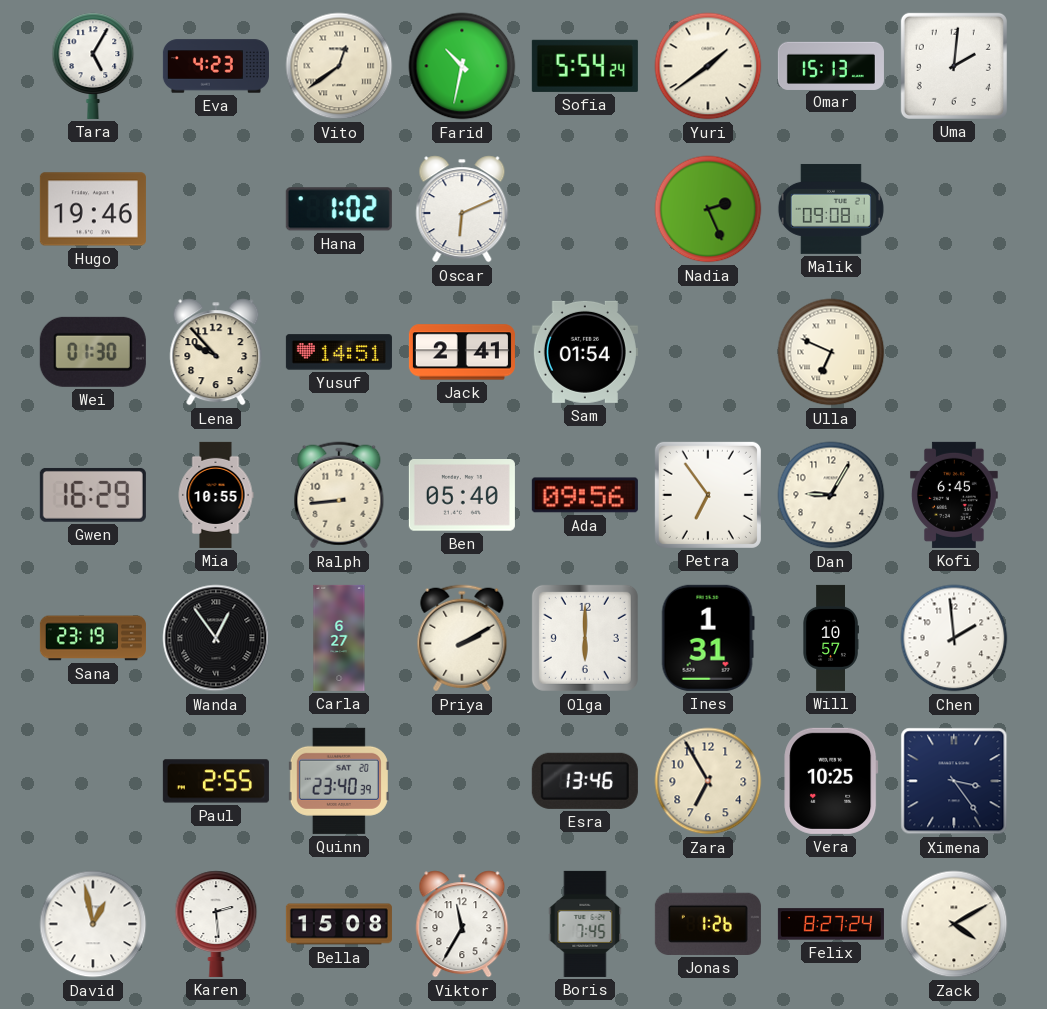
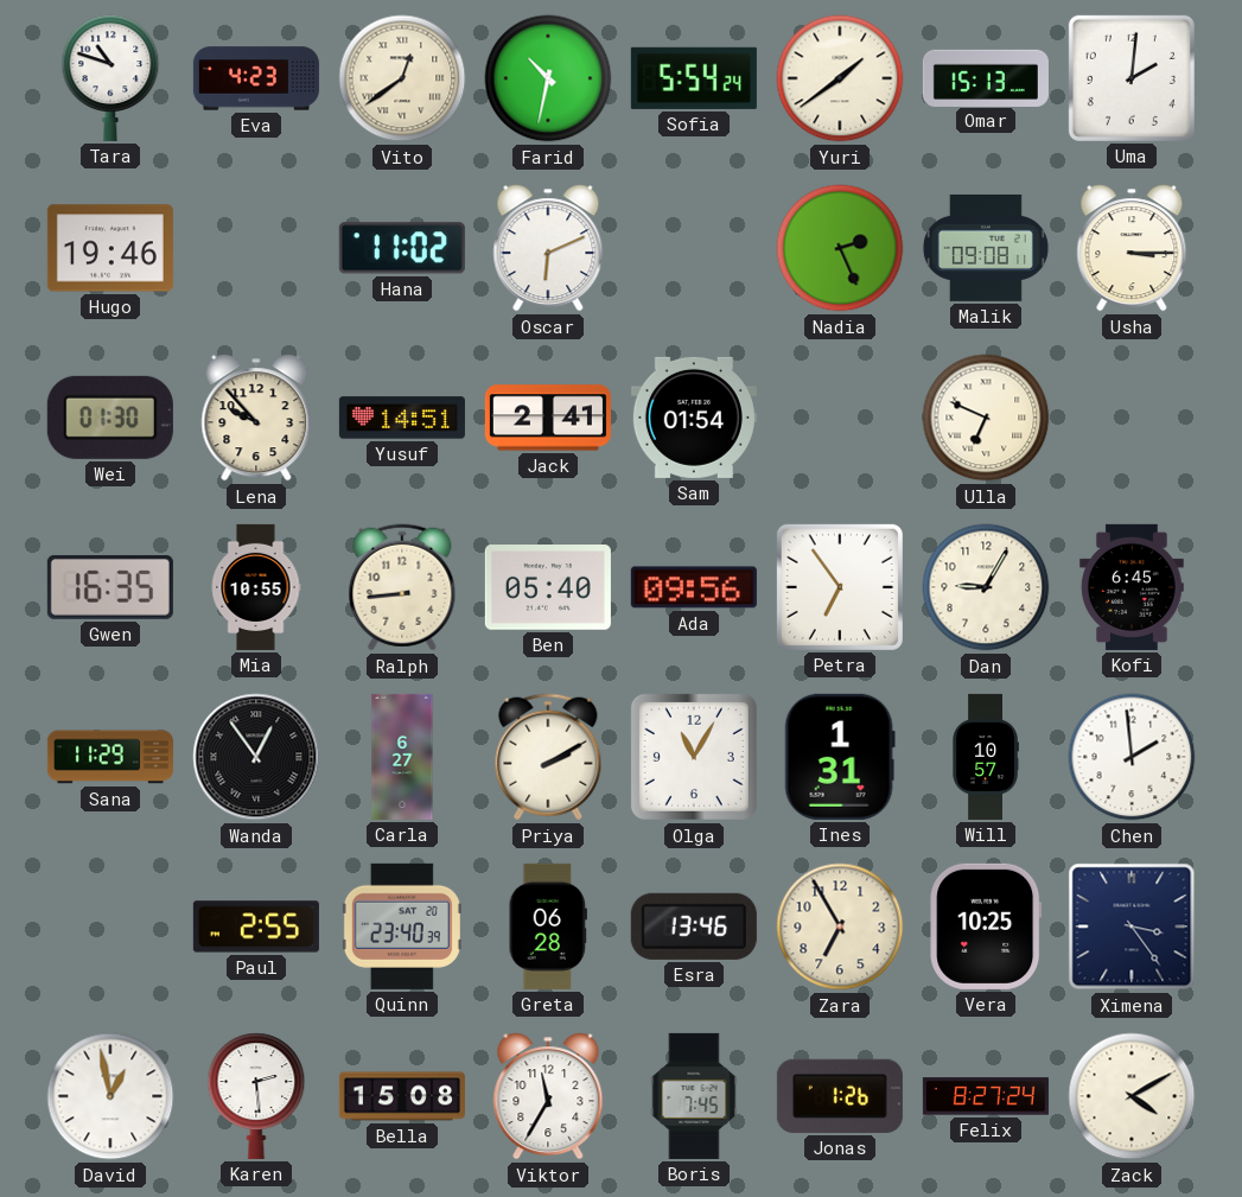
Tara: 5:05 -> 10:48 (110, 78)
Hana: 1:02 -> 11:02 (402, 248)
Usha: none -> 3:15 (1132, 248)
Gwen: 16:29 -> 16:35 (110, 587)
Sana: 23:19 -> 11:29 (110, 757)
Olga: 6:00 -> 11:05 (694, 757)
Greta: none -> 06:28 (548, 927)
